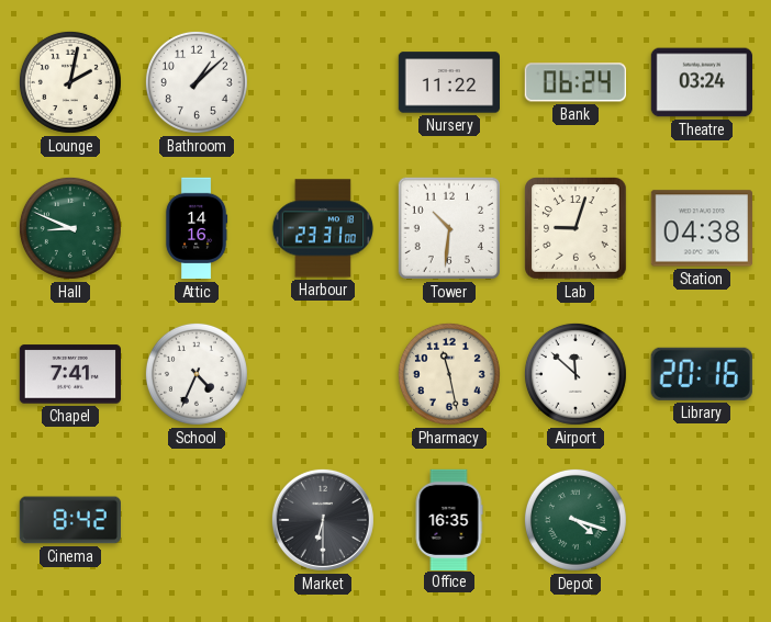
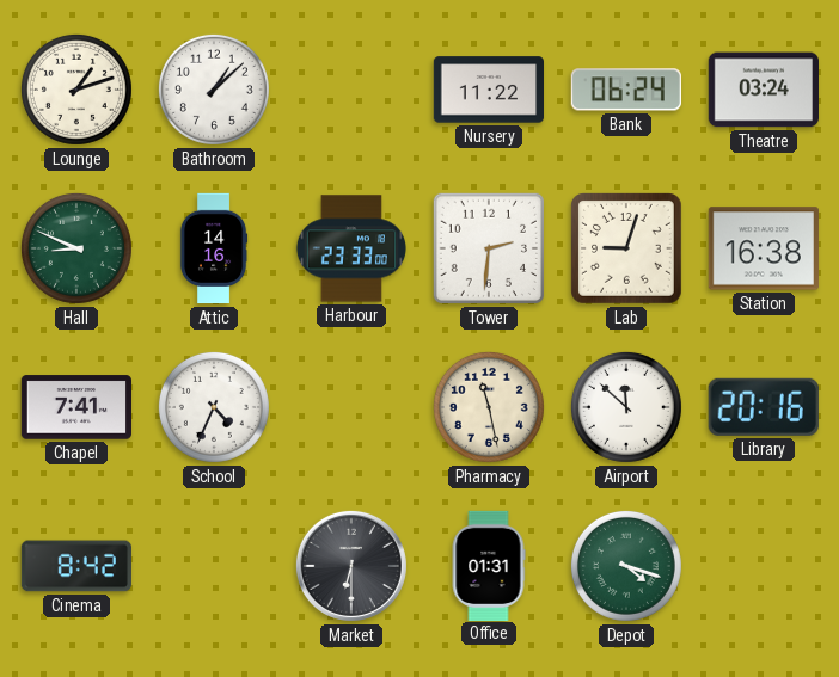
Lounge: 2:02 -> 1:12 (76, 90)
Harbour: 23:31 -> 23:33 (351, 248)
Tower: 10:31 -> 2:31 (489, 248)
Station: 04:38 -> 16:38 (764, 248)
Office: 16:35 -> 01:31 (489, 565)
